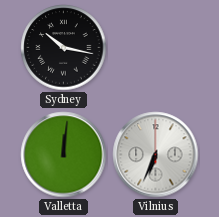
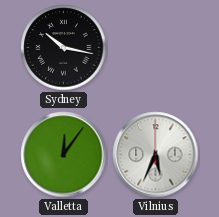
Valletta: 12:01 -> 12:06 (64, 155)
Vilnius: 6:34 -> 5:34 (156, 155)
